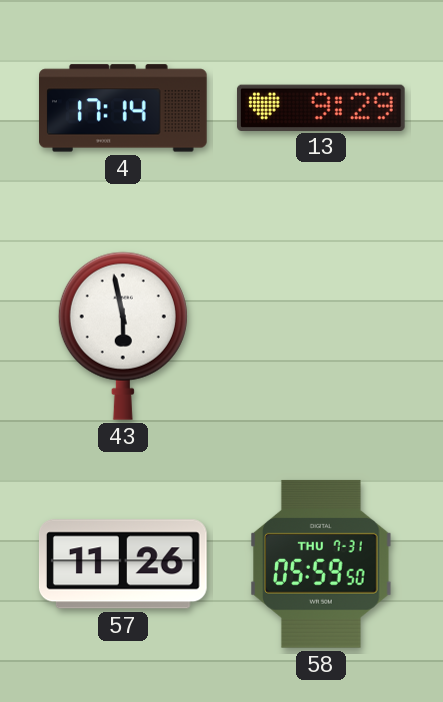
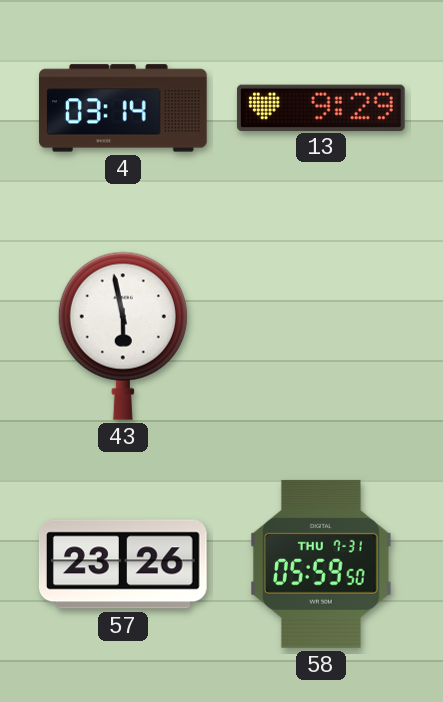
4: 17:14 -> 03:14 (124, 108)
57: 11:26 -> 23:26 (123, 564)
